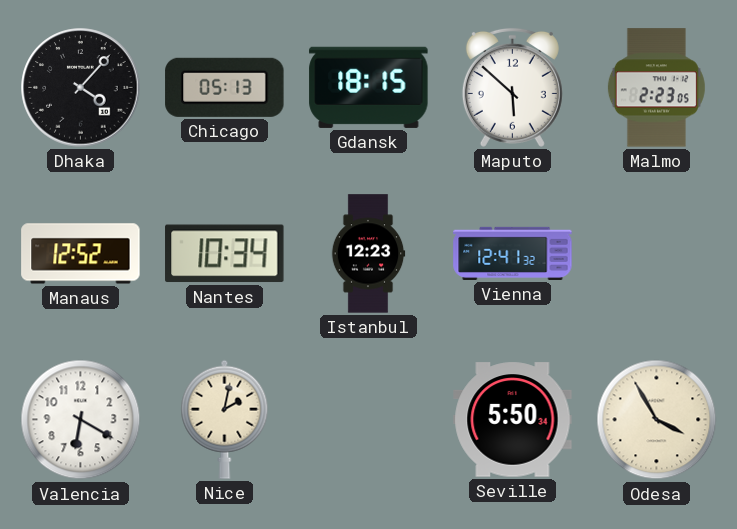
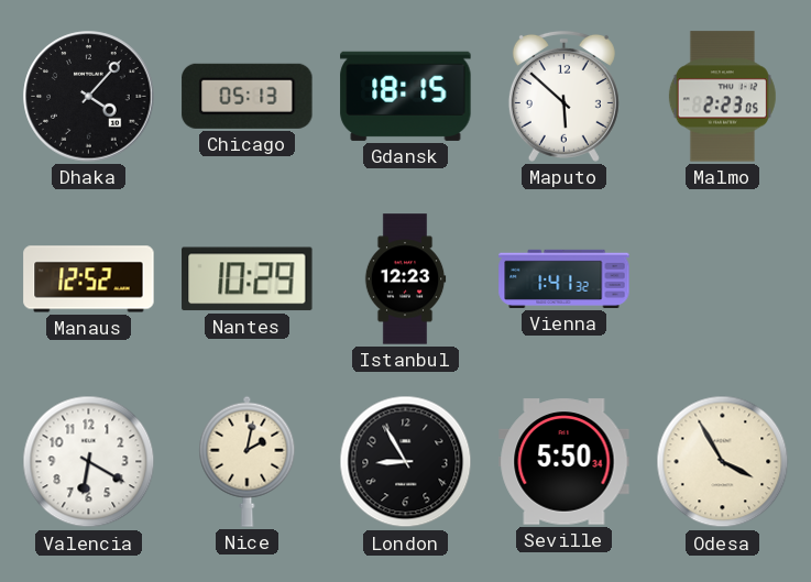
Nantes: 10:34 -> 10:29 (248, 279)
Vienna: 12:41 -> 1:41 (565, 278)
London: none -> 8:55 (406, 462)
